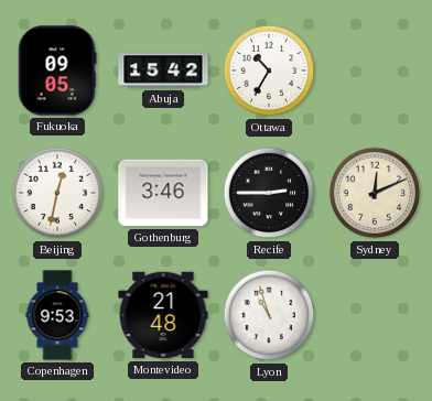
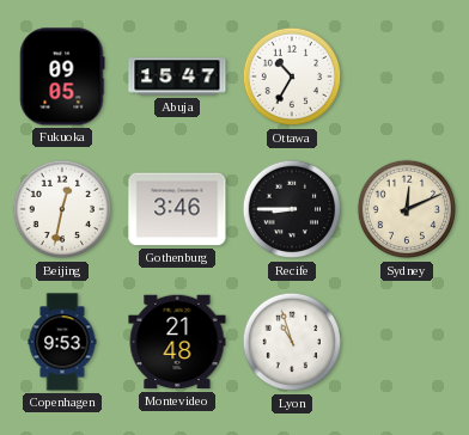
Abuja: 15:42 -> 15:47 (177, 76)
Recife: 2:45 -> 8:45 (292, 209)
